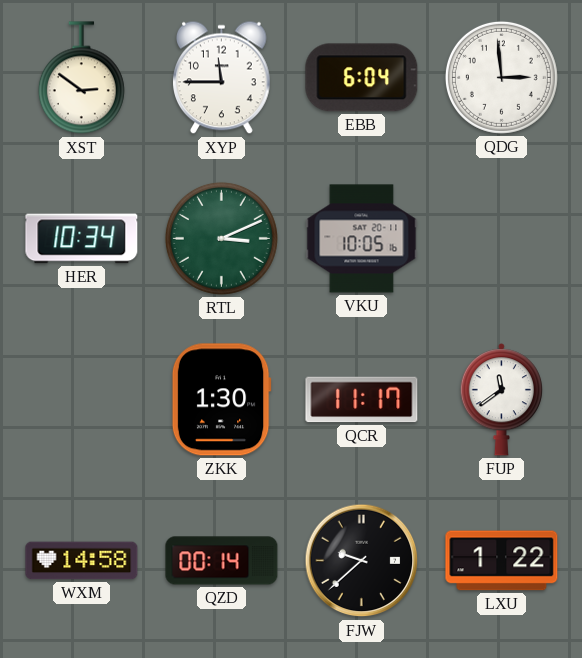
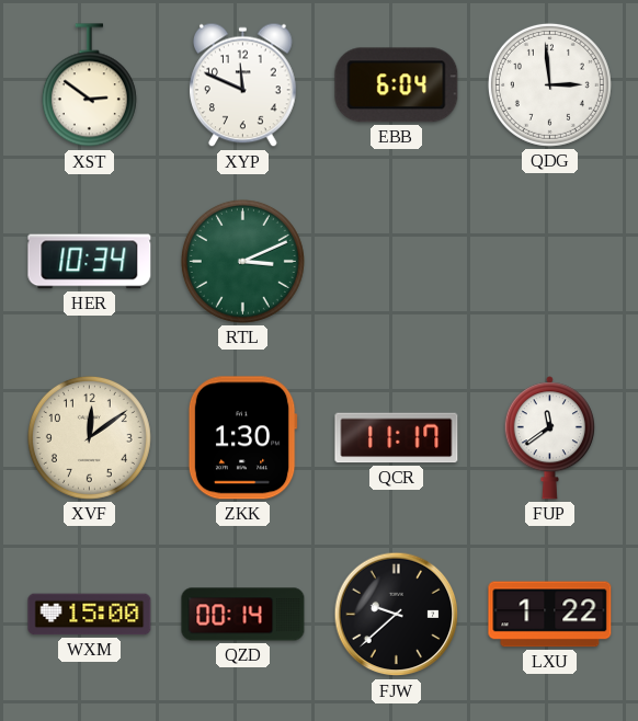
XYP: 11:45 -> 11:49 (243, 85)
VKU: 10:05 -> none (362, 239)
XVF: none -> 12:09 (89, 437)
WXM: 14:58 -> 15:00 (90, 615)
